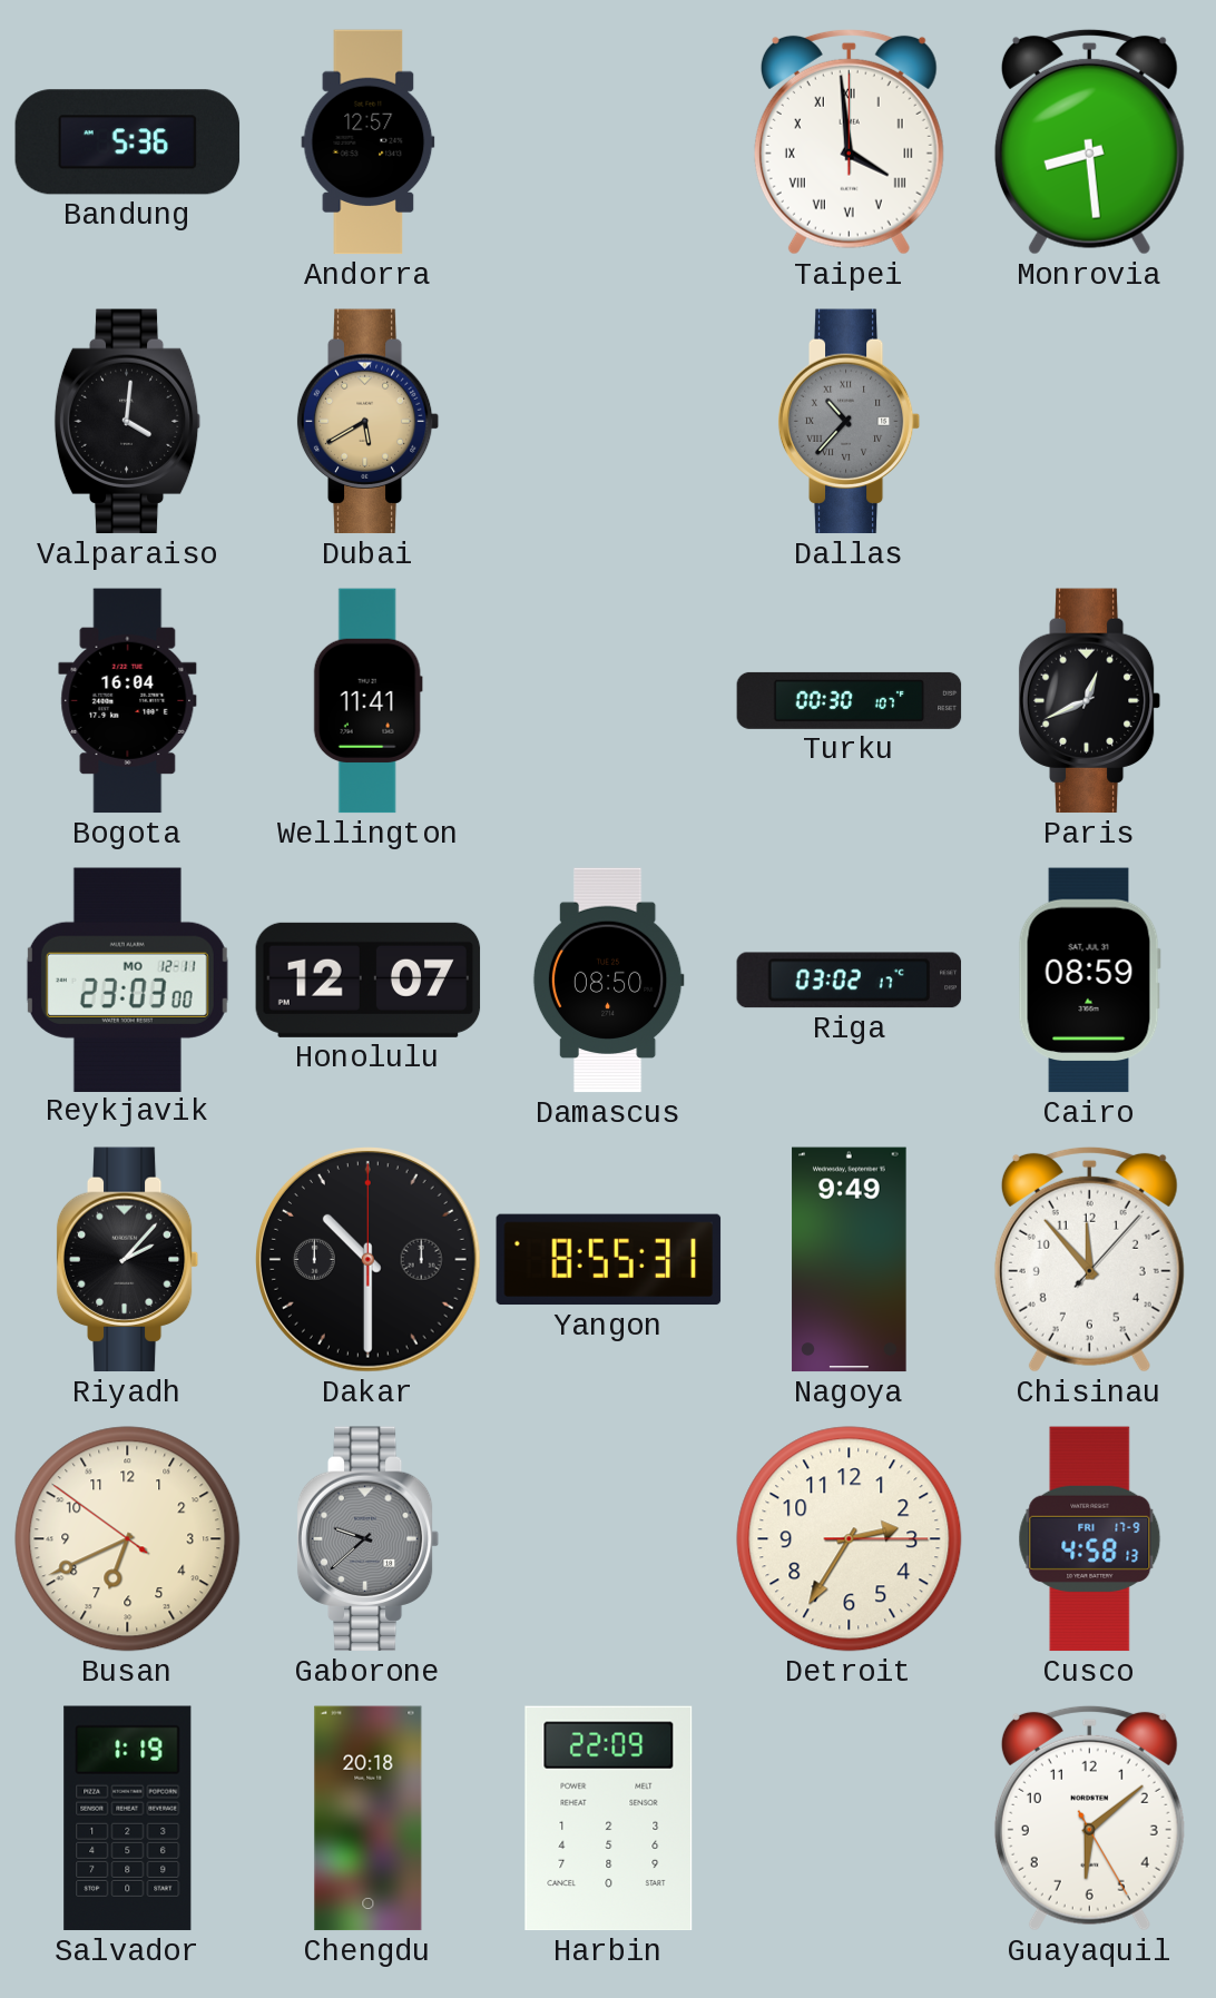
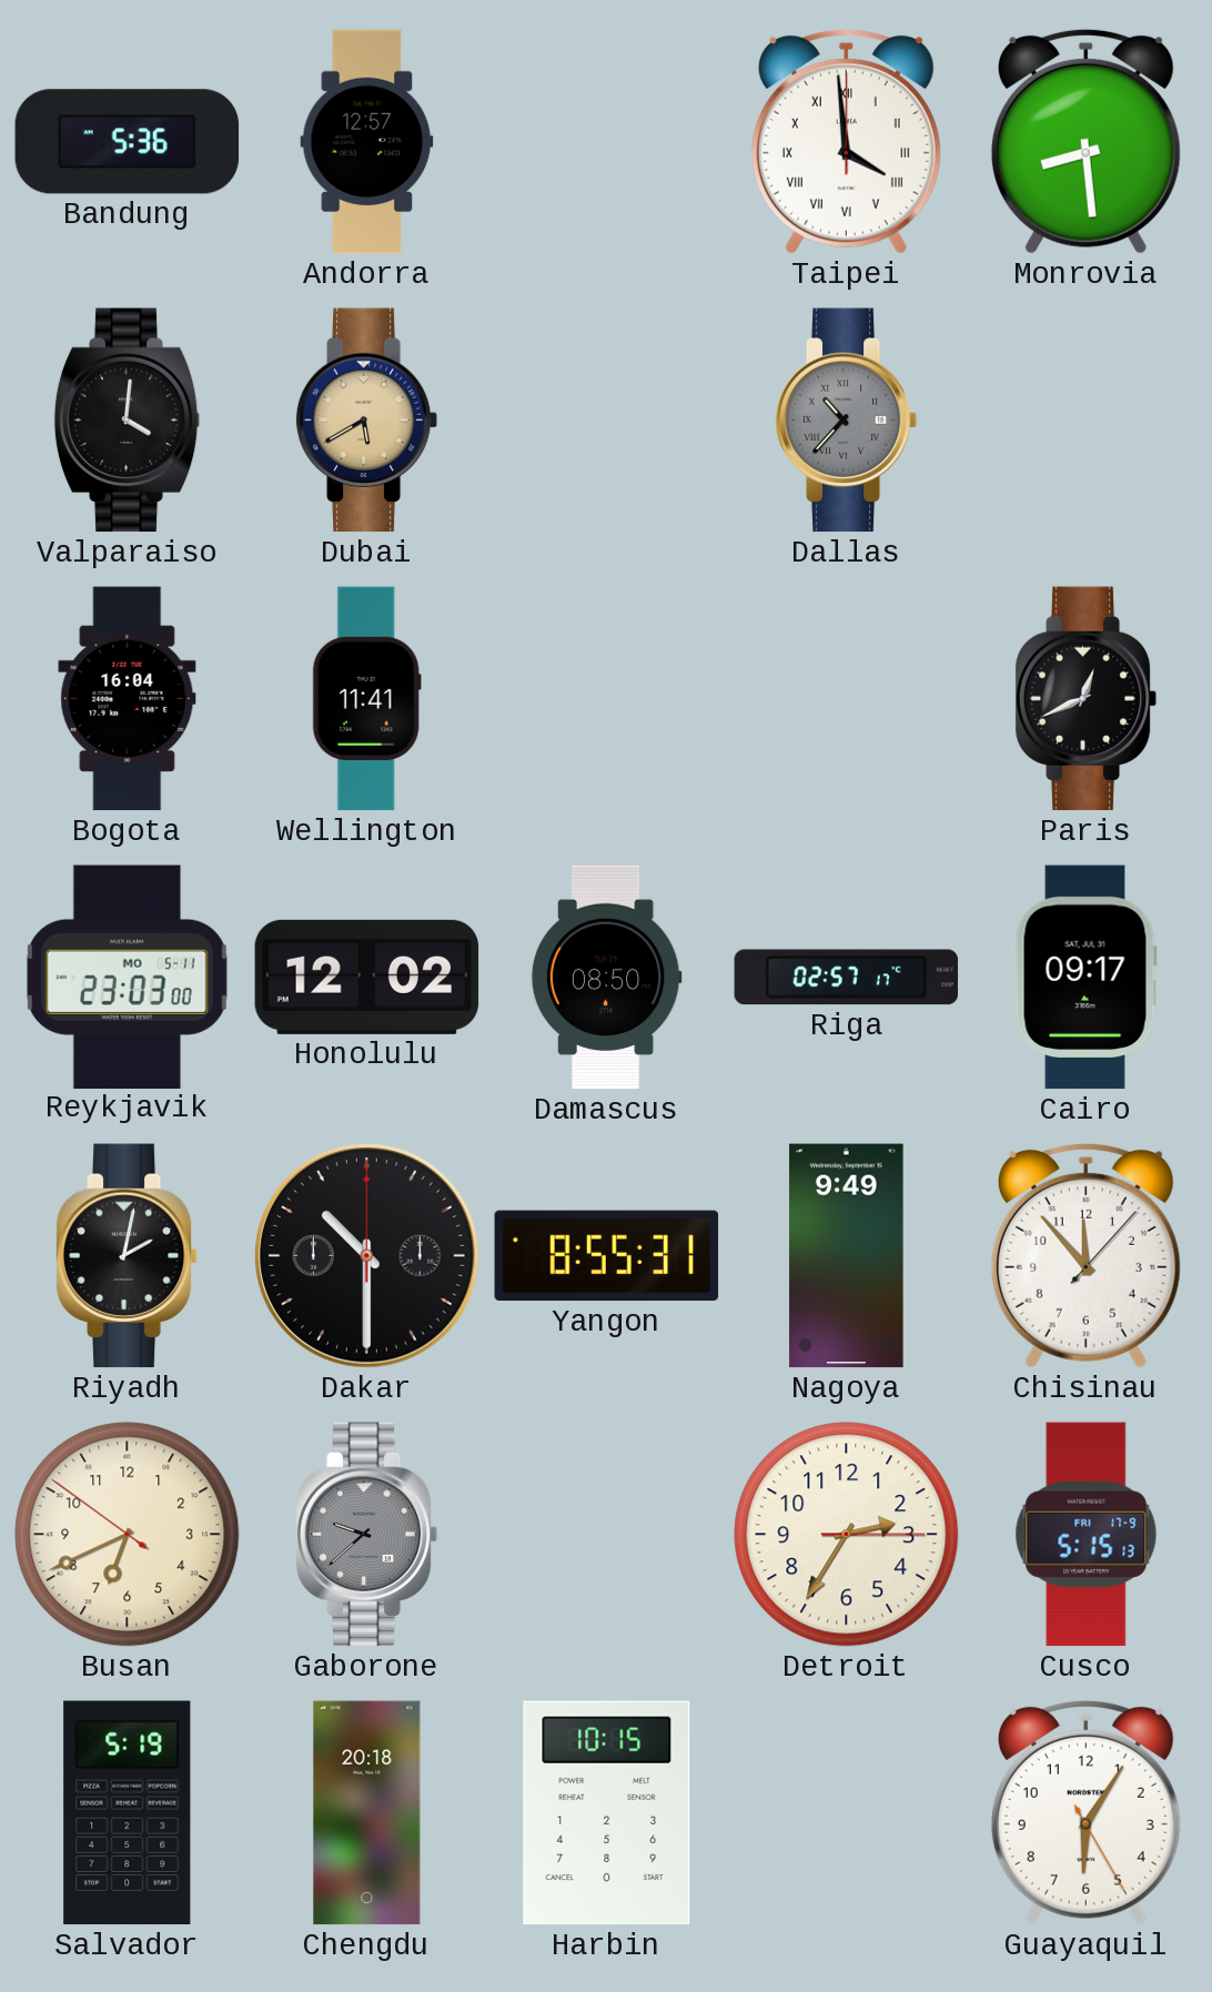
Turku: 00:30 -> none (850, 700)
Reykjavik date: MO 12-11 -> MO 5-11 (127, 977)
Honolulu: 12:07 -> 12:02 (367, 977)
Riga: 03:02 -> 02:57 (847, 978)
Cairo: 08:59 -> 09:17 (1085, 978)
Riyadh: 2:07 -> 2:02 (128, 1256)
Cusco: 4:58 -> 5:15 (1087, 1535)
Salvador: 1:19 -> 5:19 (128, 1813)
Harbin: 22:09 -> 10:15 (607, 1813)
Guayaquil: 6:08 -> 6:05 (1085, 1812)
